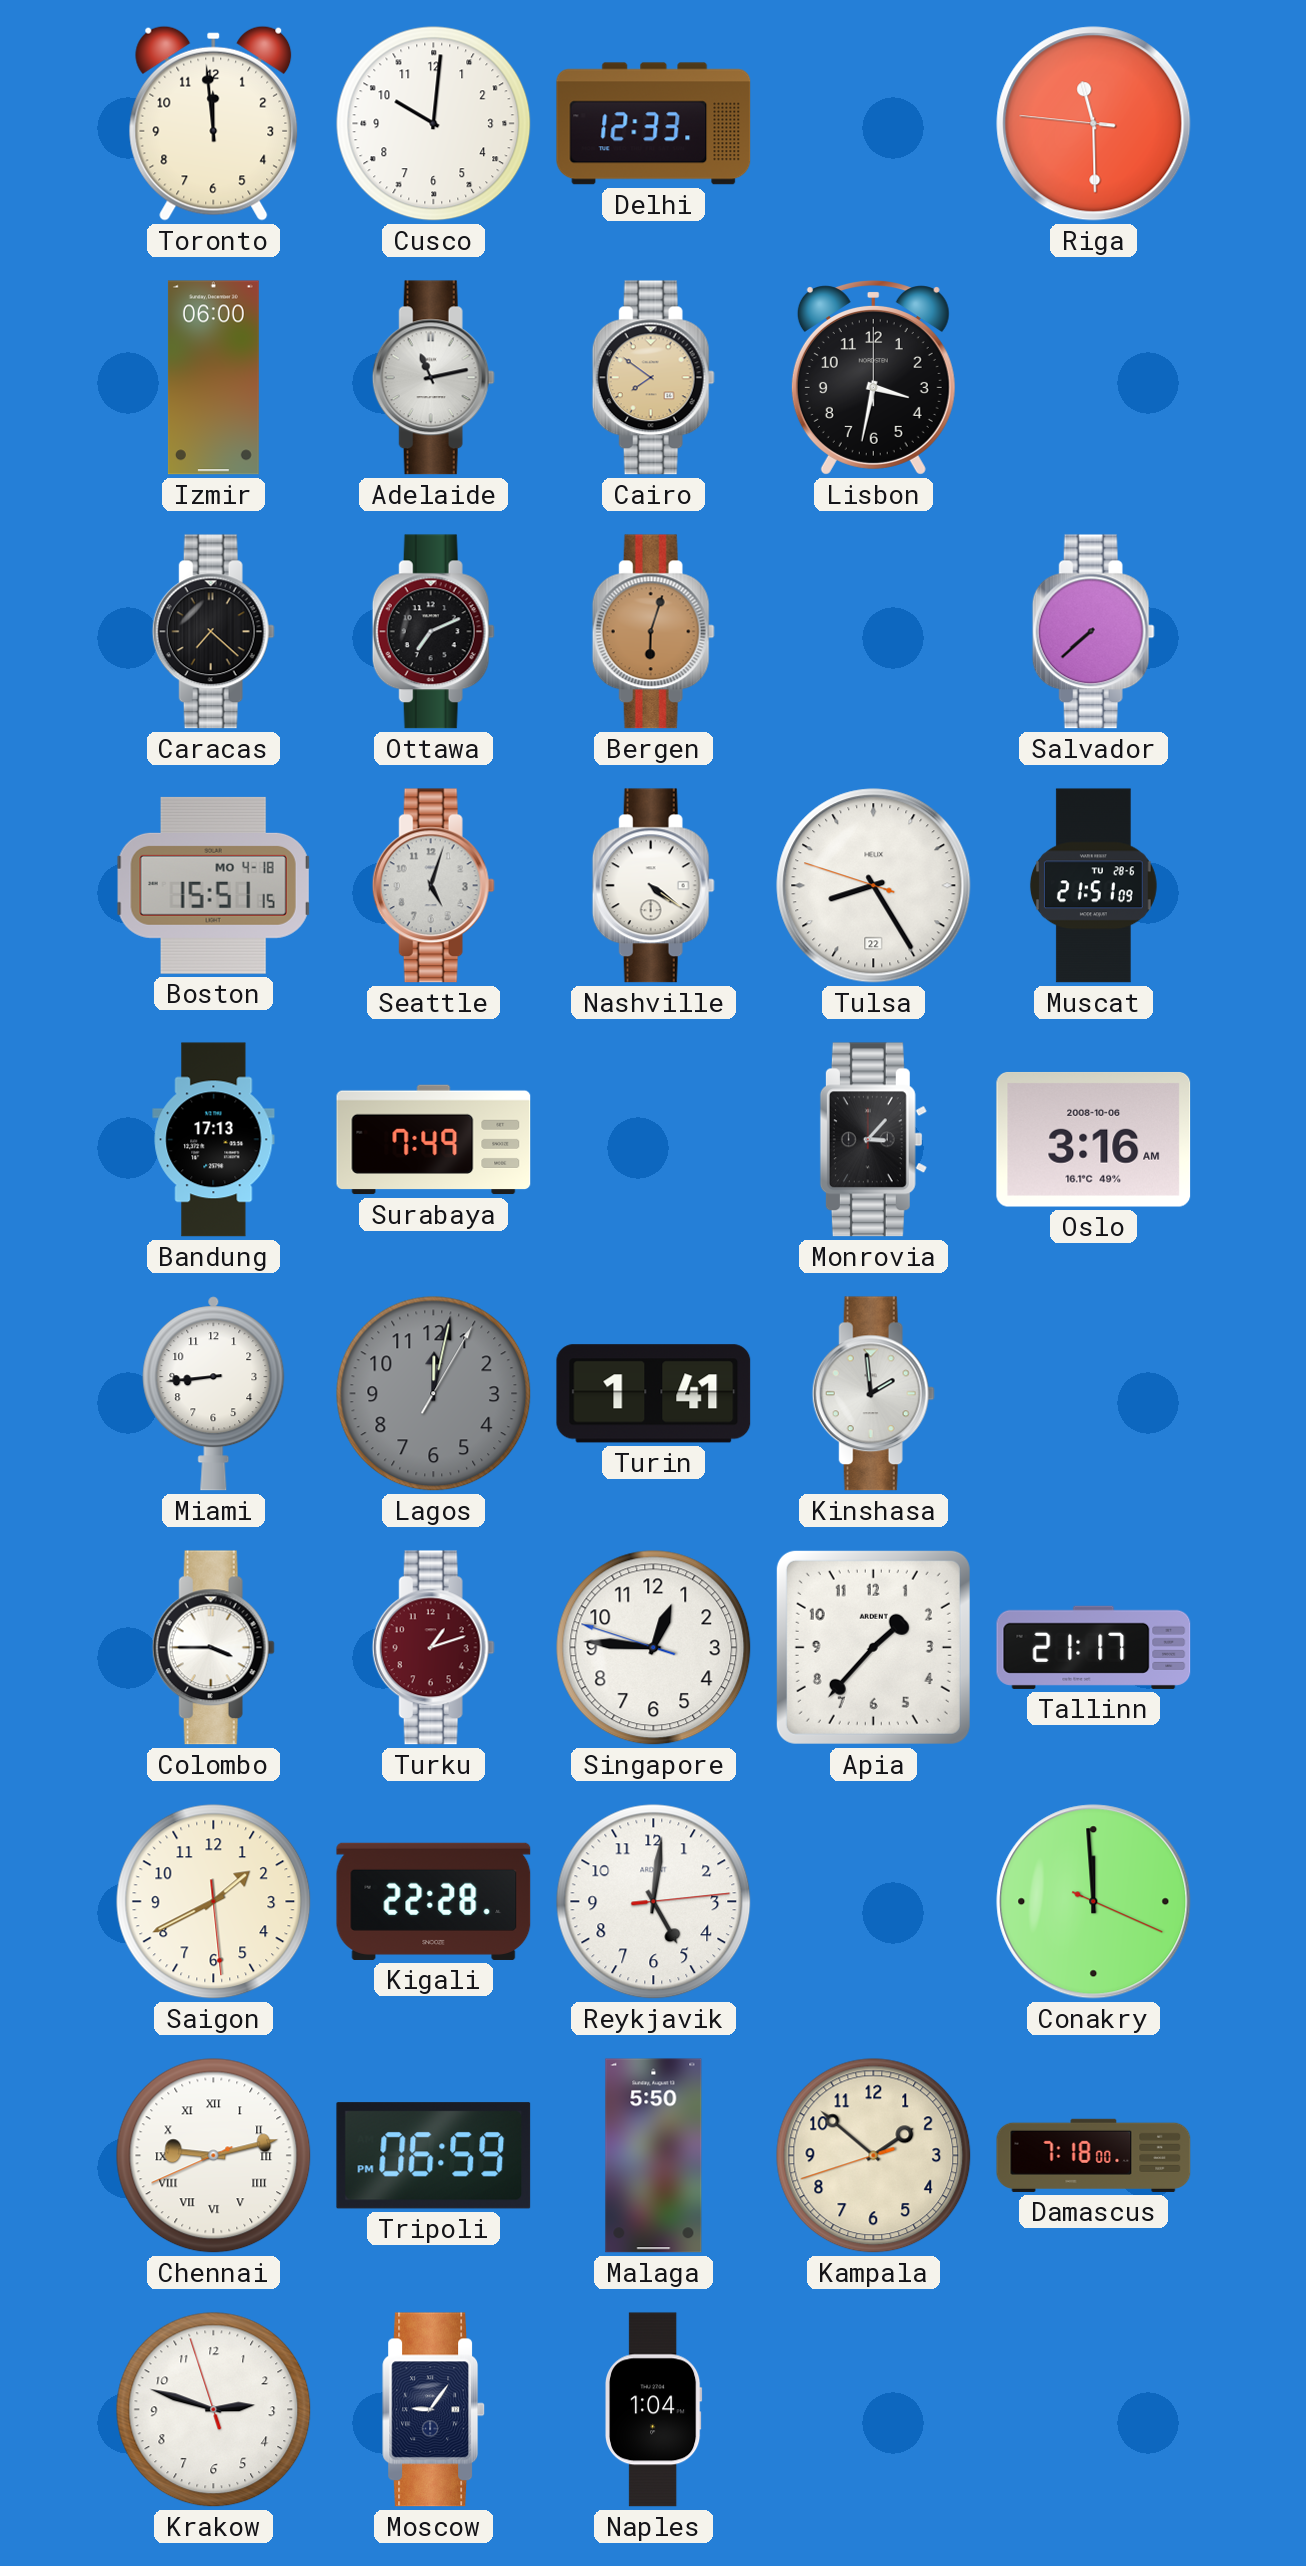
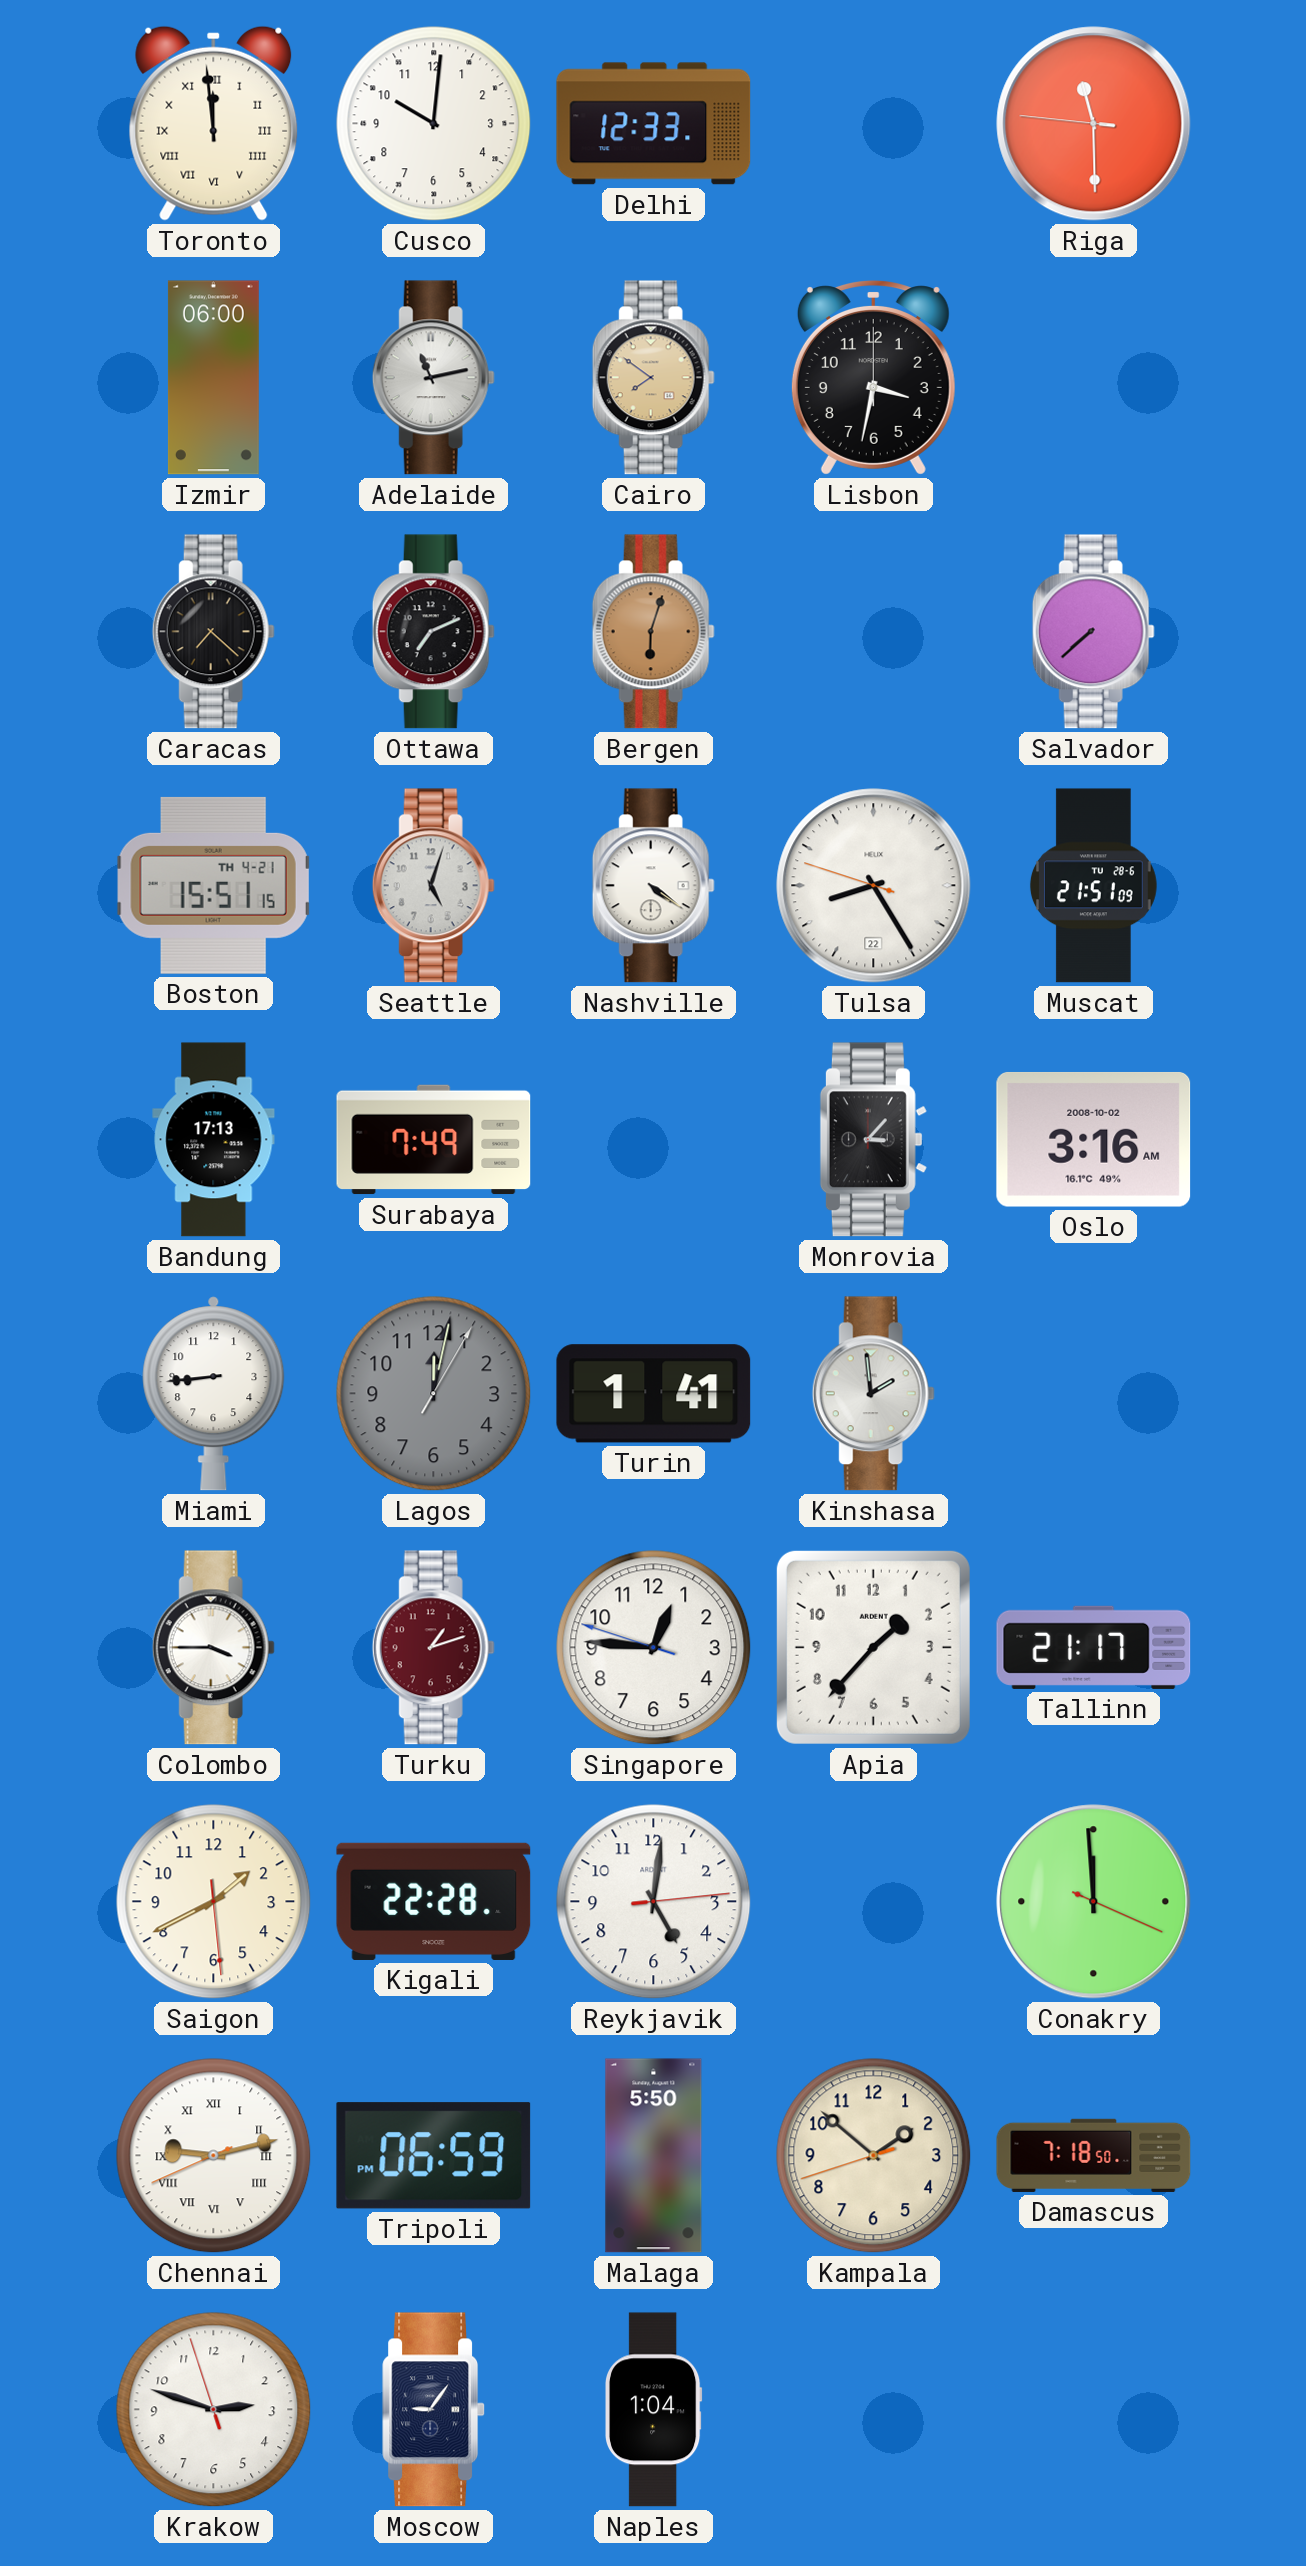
Toronto numerals: Arabic -> Roman (214, 123)
Boston date: MO 4-18 -> TH 4-21 (213, 885)
Oslo date: 2008-10-06 -> 2008-10-02 (1094, 1139)
Damascus: 7:18:00 -> 7:18:50 (1094, 2155)
